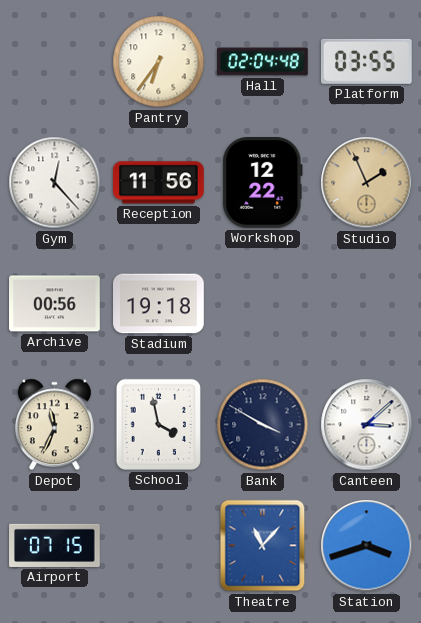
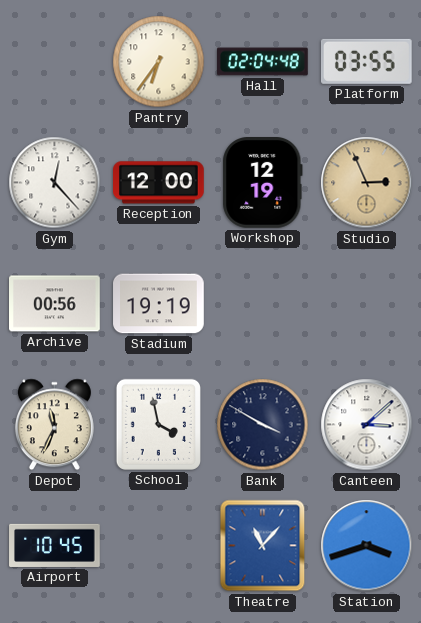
Reception: 11:56 -> 12:00 (159, 183)
Workshop: 12:22 -> 12:19 (263, 183)
Studio: 1:56 -> 2:56 (367, 183)
Stadium: 19:18 -> 19:19 (159, 304)
Airport: 07:15 -> 10:45 (55, 545)
